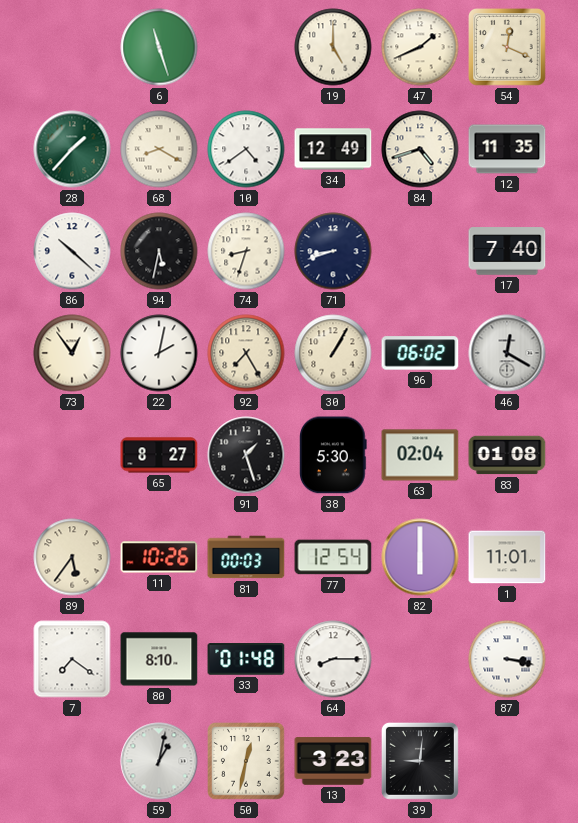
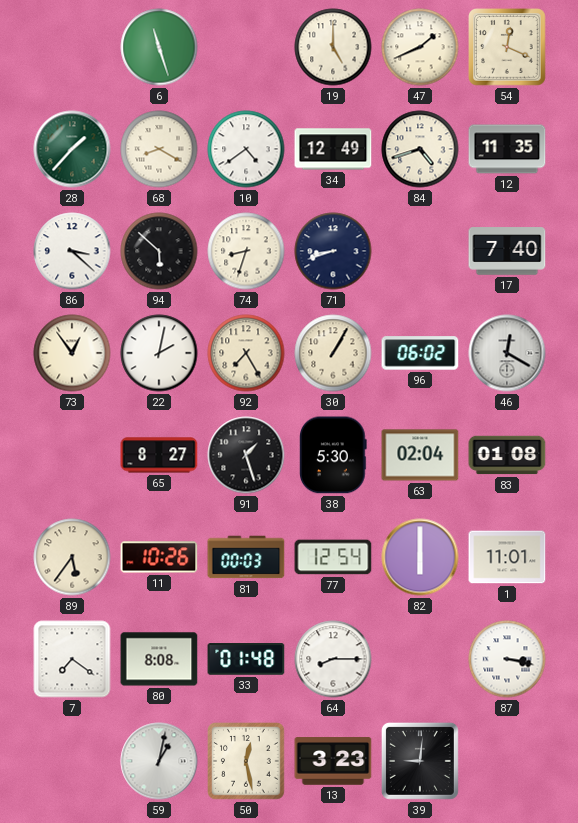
86: 10:22 -> 3:22 (72, 251)
94: 5:32 -> 5:52 (159, 251)
80: 8:10 -> 8:08 (159, 659)
50: 12:32 -> 12:28 (247, 762)
